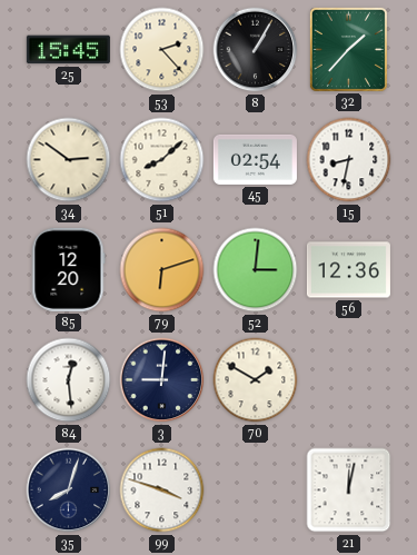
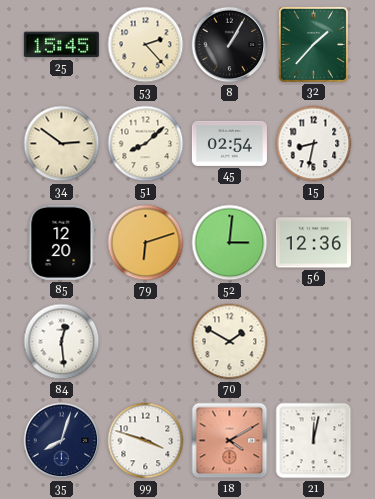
3: 9:01 -> none (162, 380)
18: none -> 4:10 (230, 441)
